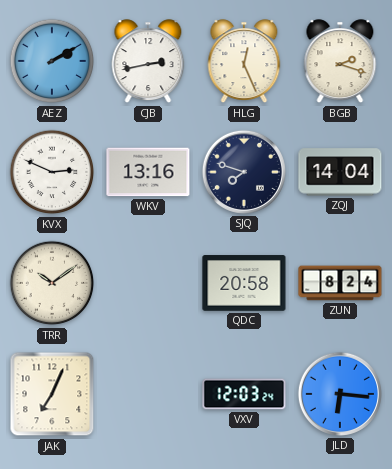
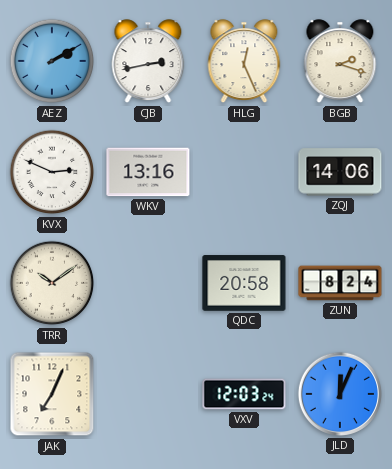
SJQ: 7:48 -> none (244, 172)
ZQJ: 14:04 -> 14:06 (340, 172)
JLD: 6:16 -> 12:04 (340, 394)
